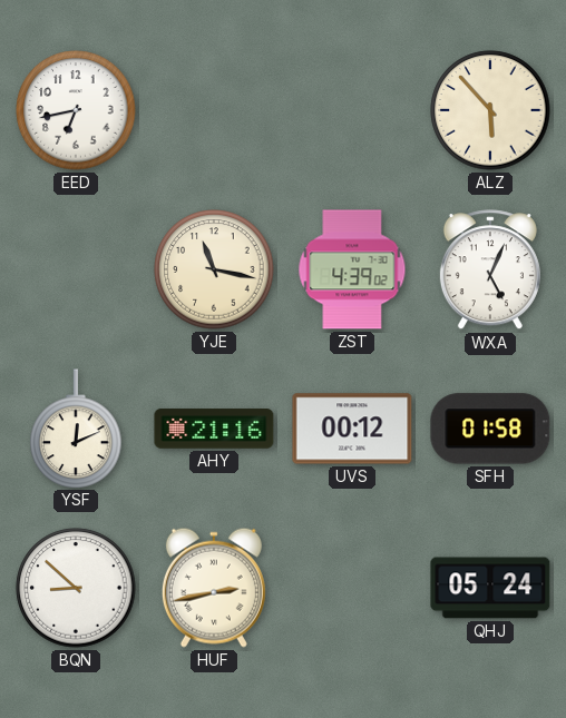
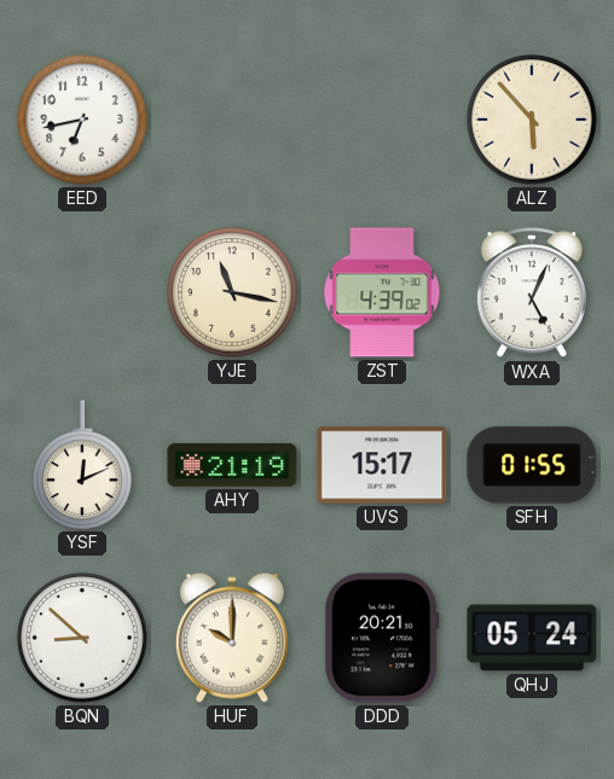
AHY: 21:16 -> 21:19 (232, 465)
UVS: 00:12 -> 15:17 (382, 465)
SFH: 01:58 -> 01:55 (532, 465)
HUF: 2:43 -> 10:00 (232, 638)
DDD: none -> 20:21 (382, 638)
